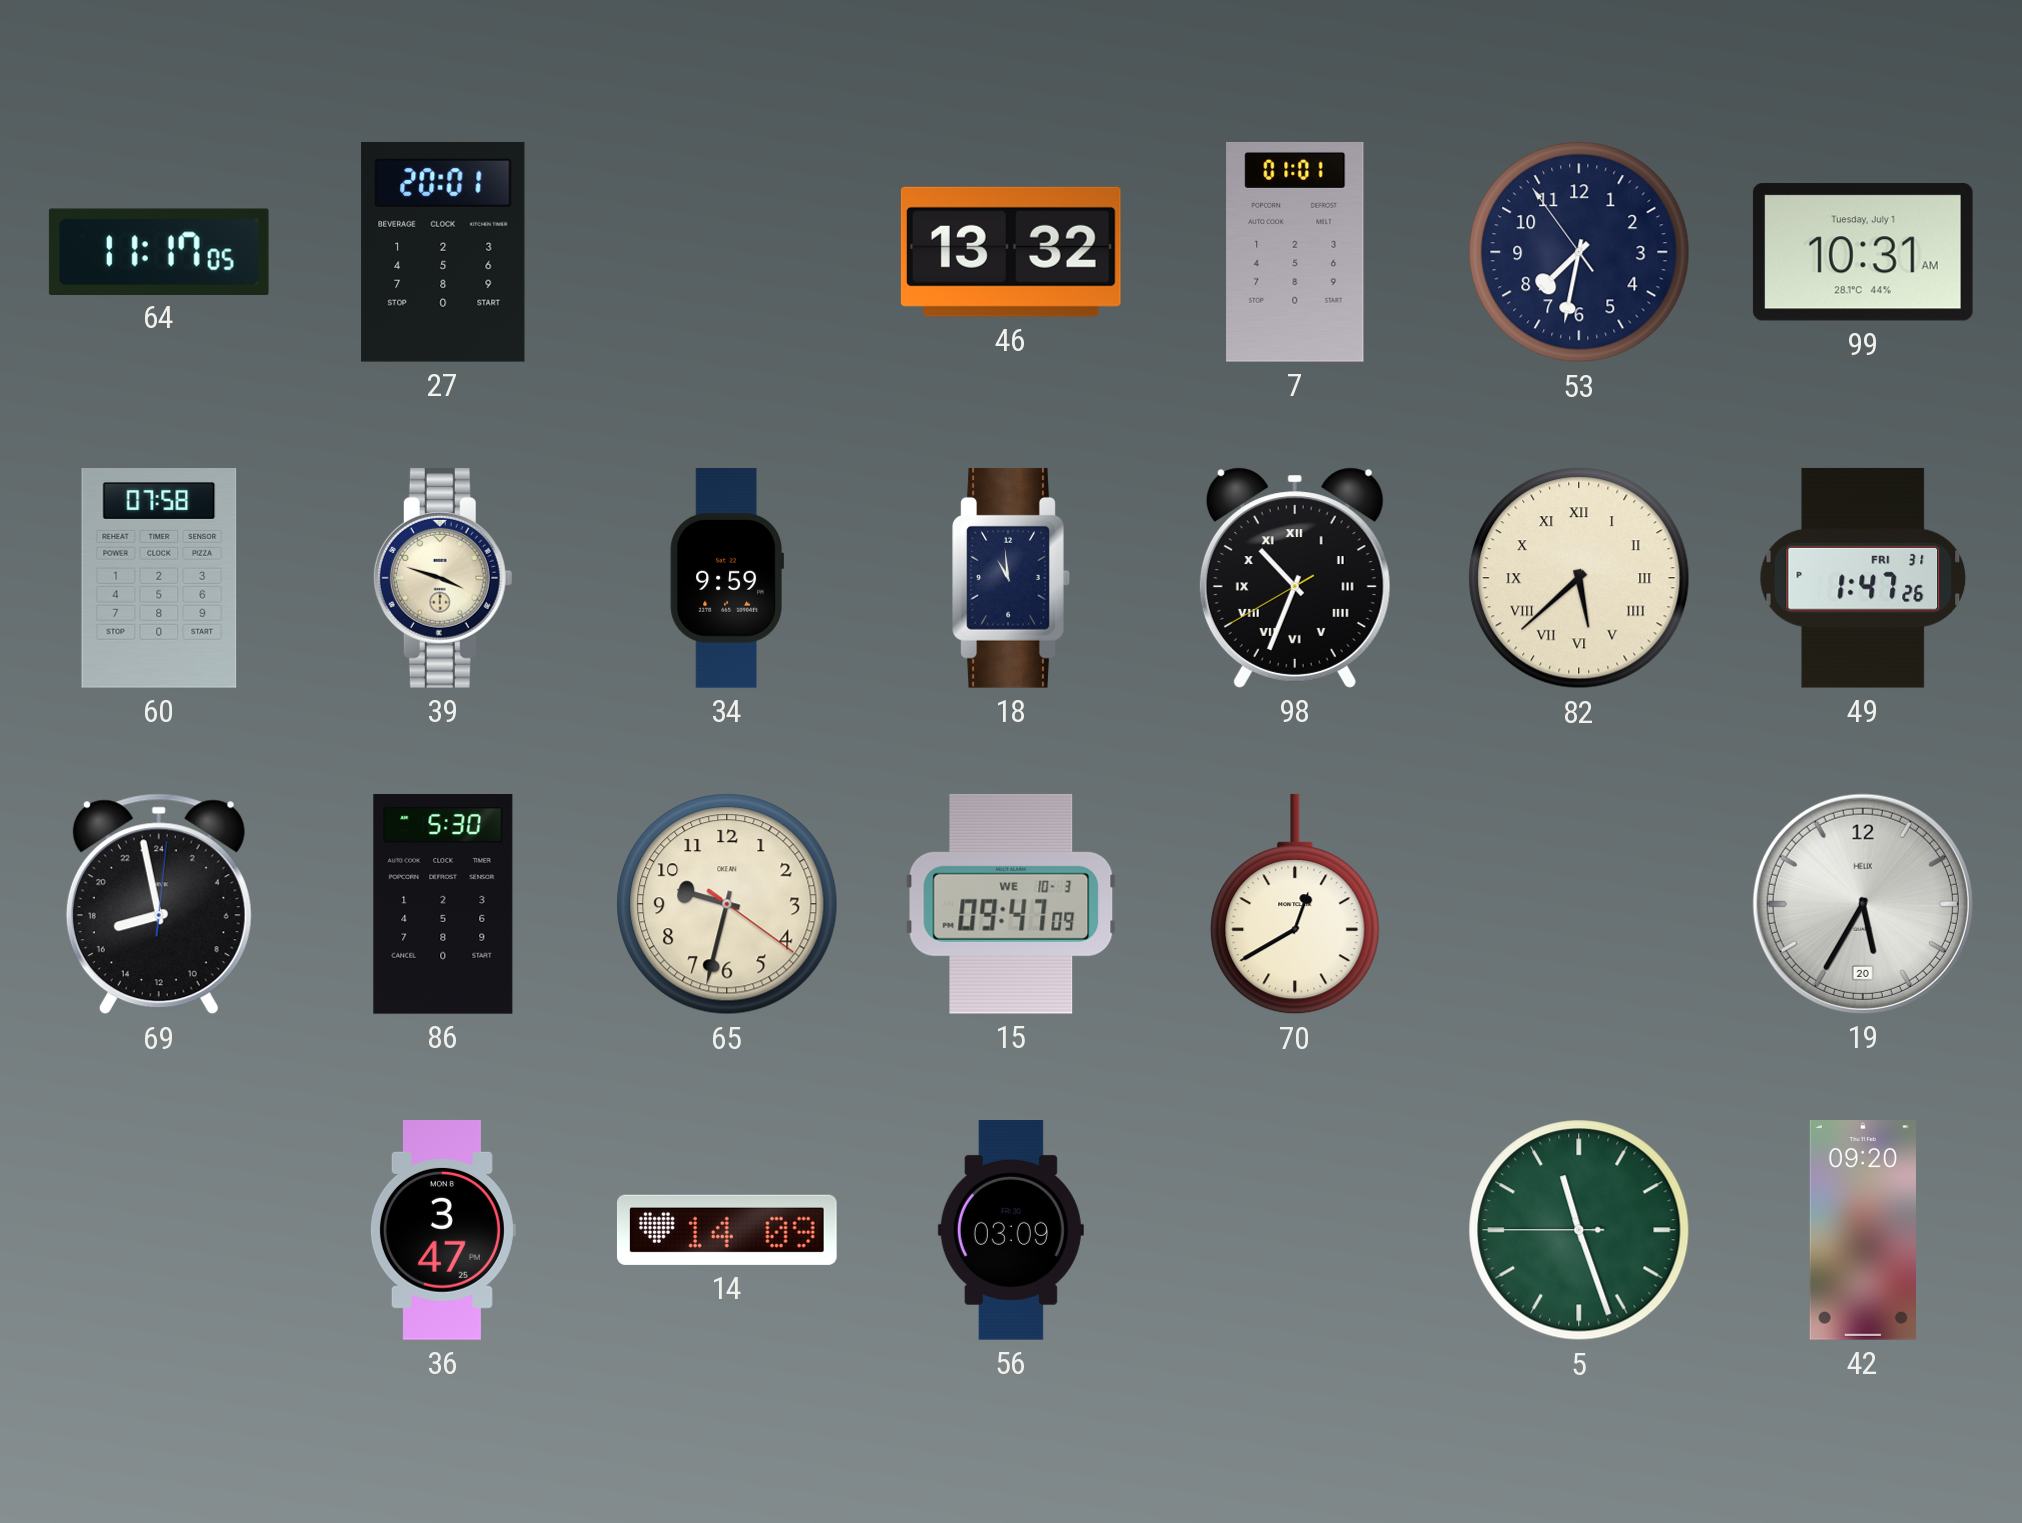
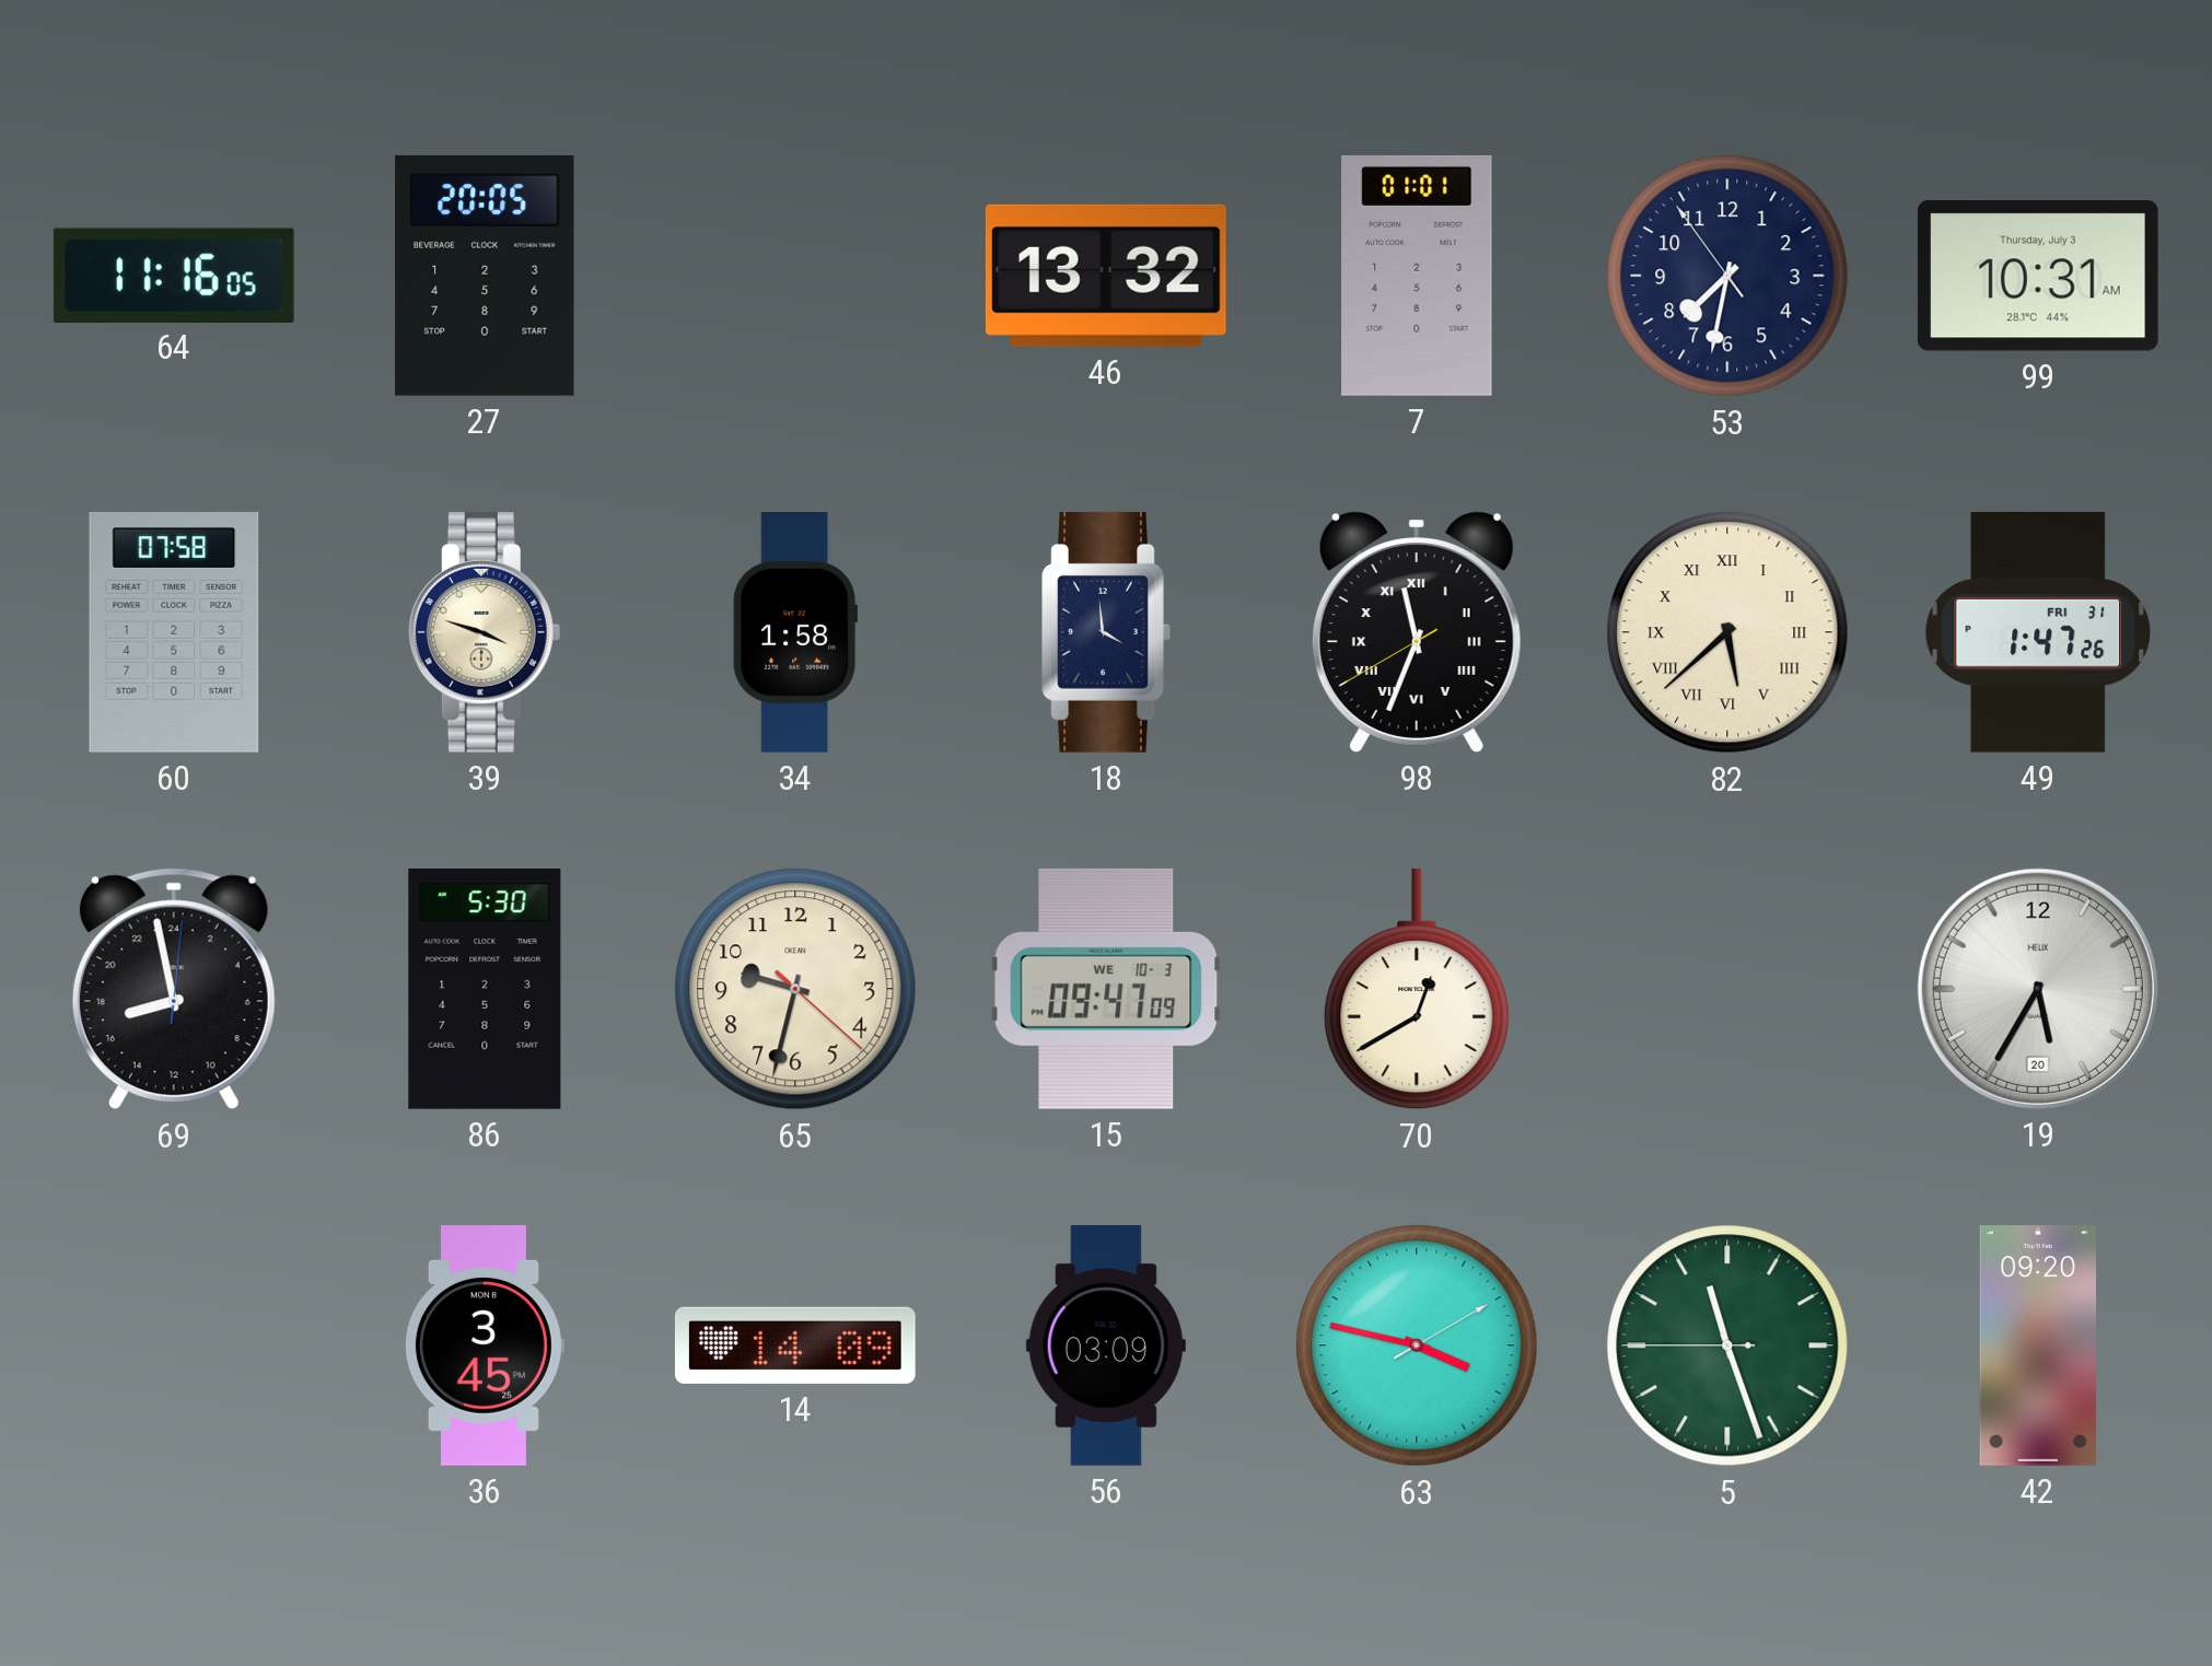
64: 11:17 -> 11:16 (174, 275)
27: 20:01 -> 20:05 (485, 276)
99 date: Tuesday, July 1 -> Thursday, July 3 (2038, 276)
34: 9:59 -> 1:58 (795, 632)
18: 10:59 -> 3:59 (1106, 632)
98: 10:33 -> 11:33 (1417, 632)
65: 9:32:21 -> 9:32:22 (795, 989)
36: 3:47 -> 3:45 (484, 1347)
63: none -> 3:47 (1417, 1345)
